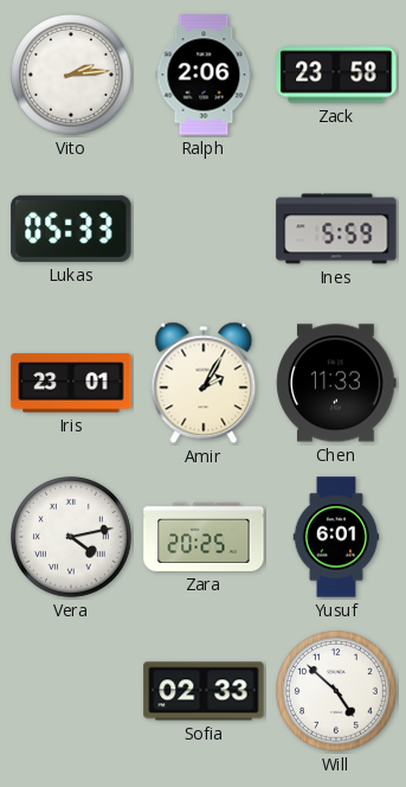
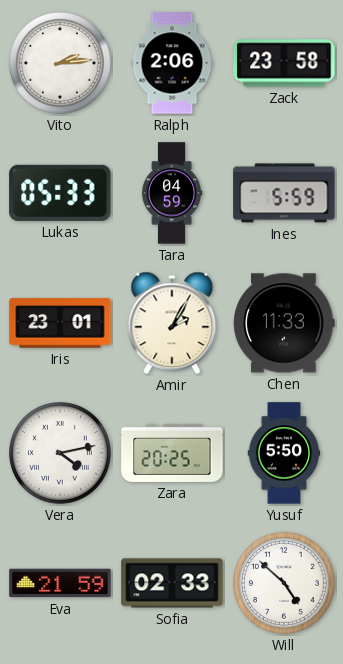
Tara: none -> 04:59 (172, 193)
Yusuf: 6:01 -> 5:50 (284, 453)
Eva: none -> 21:59 (60, 583)
